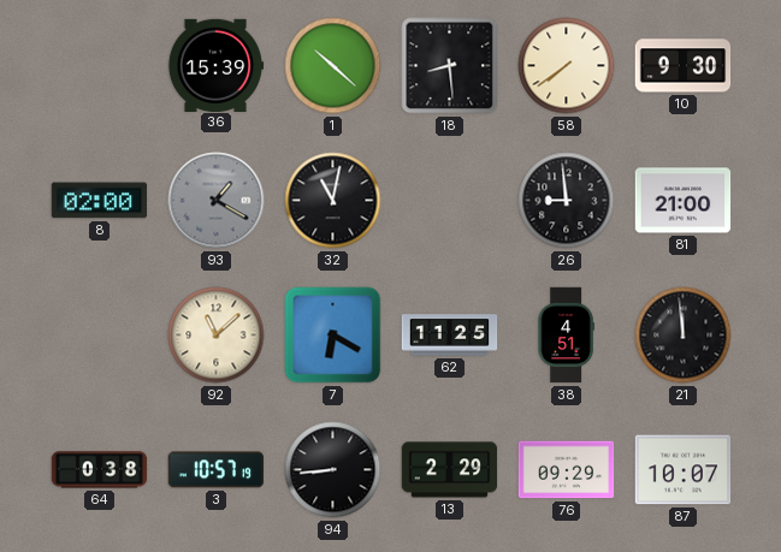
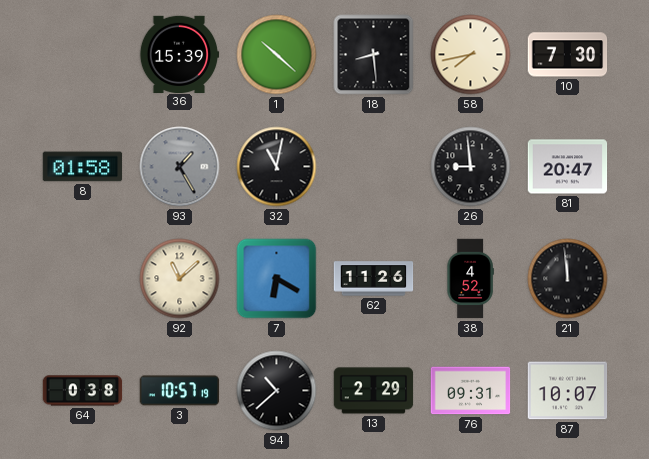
58: 7:39 -> 7:43 (471, 55)
10: 9:30 -> 7:30 (568, 55)
8: 02:00 -> 01:58 (83, 167)
93: 1:20 -> 1:25 (180, 167)
81: 21:00 -> 20:47 (568, 167)
62: 11:25 -> 11:26 (374, 279)
38: 4:51 -> 4:52 (470, 279)
94: 8:44 -> 10:38 (277, 391)
76: 09:29 -> 09:31 (471, 391)
